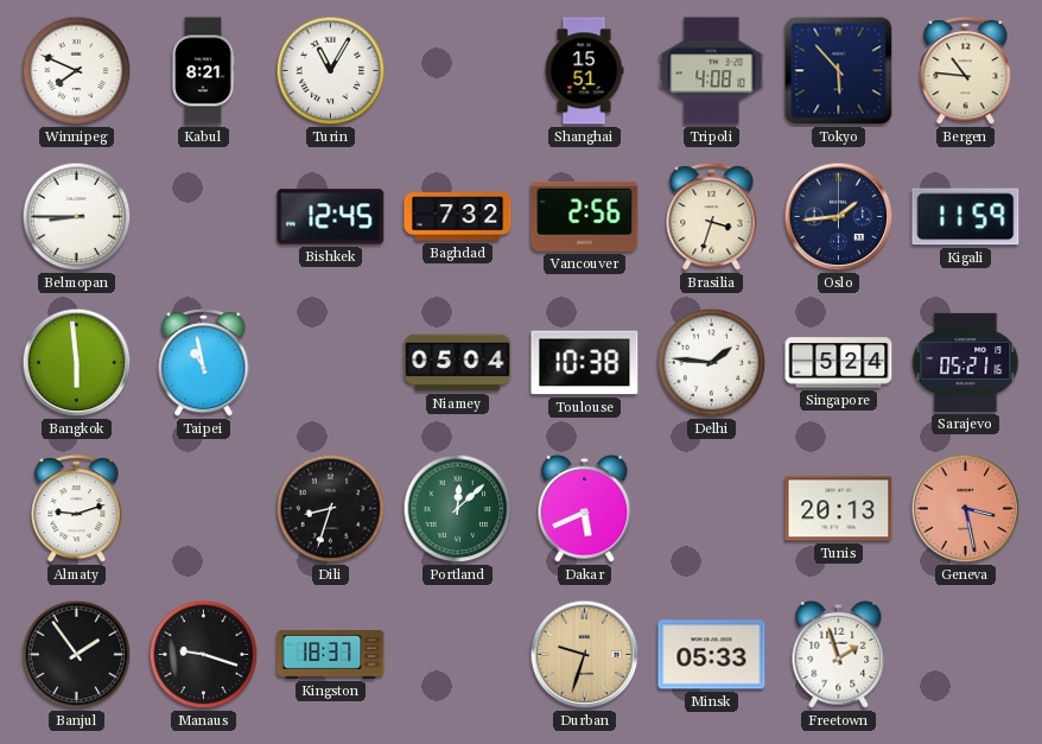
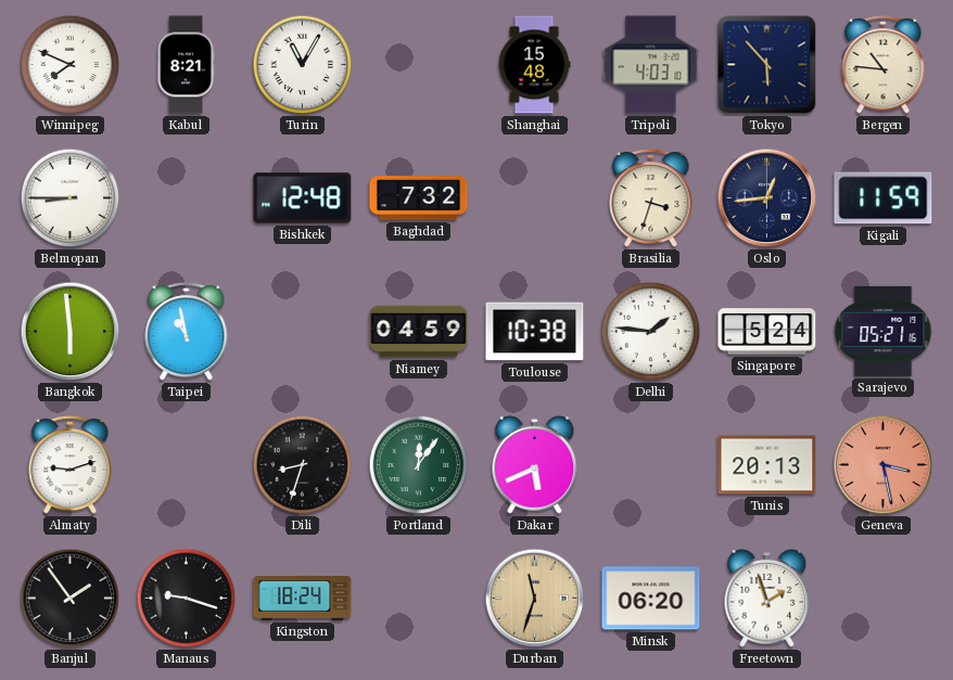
Shanghai: 15:51 -> 15:48 (534, 65)
Tripoli: 4:08 -> 4:03 (651, 65)
Bishkek: 12:45 -> 12:48 (303, 198)
Vancouver: 2:56 -> none (585, 216)
Oslo: 1:44 -> 12:44 (767, 198)
Niamey: 05:04 -> 04:59 (419, 332)
Portland: 12:08 -> 12:06 (419, 465)
Kingston: 18:37 -> 18:24 (303, 599)
Durban: 9:33 -> 11:33 (535, 599)
Minsk: 05:33 -> 06:20 (651, 599)
